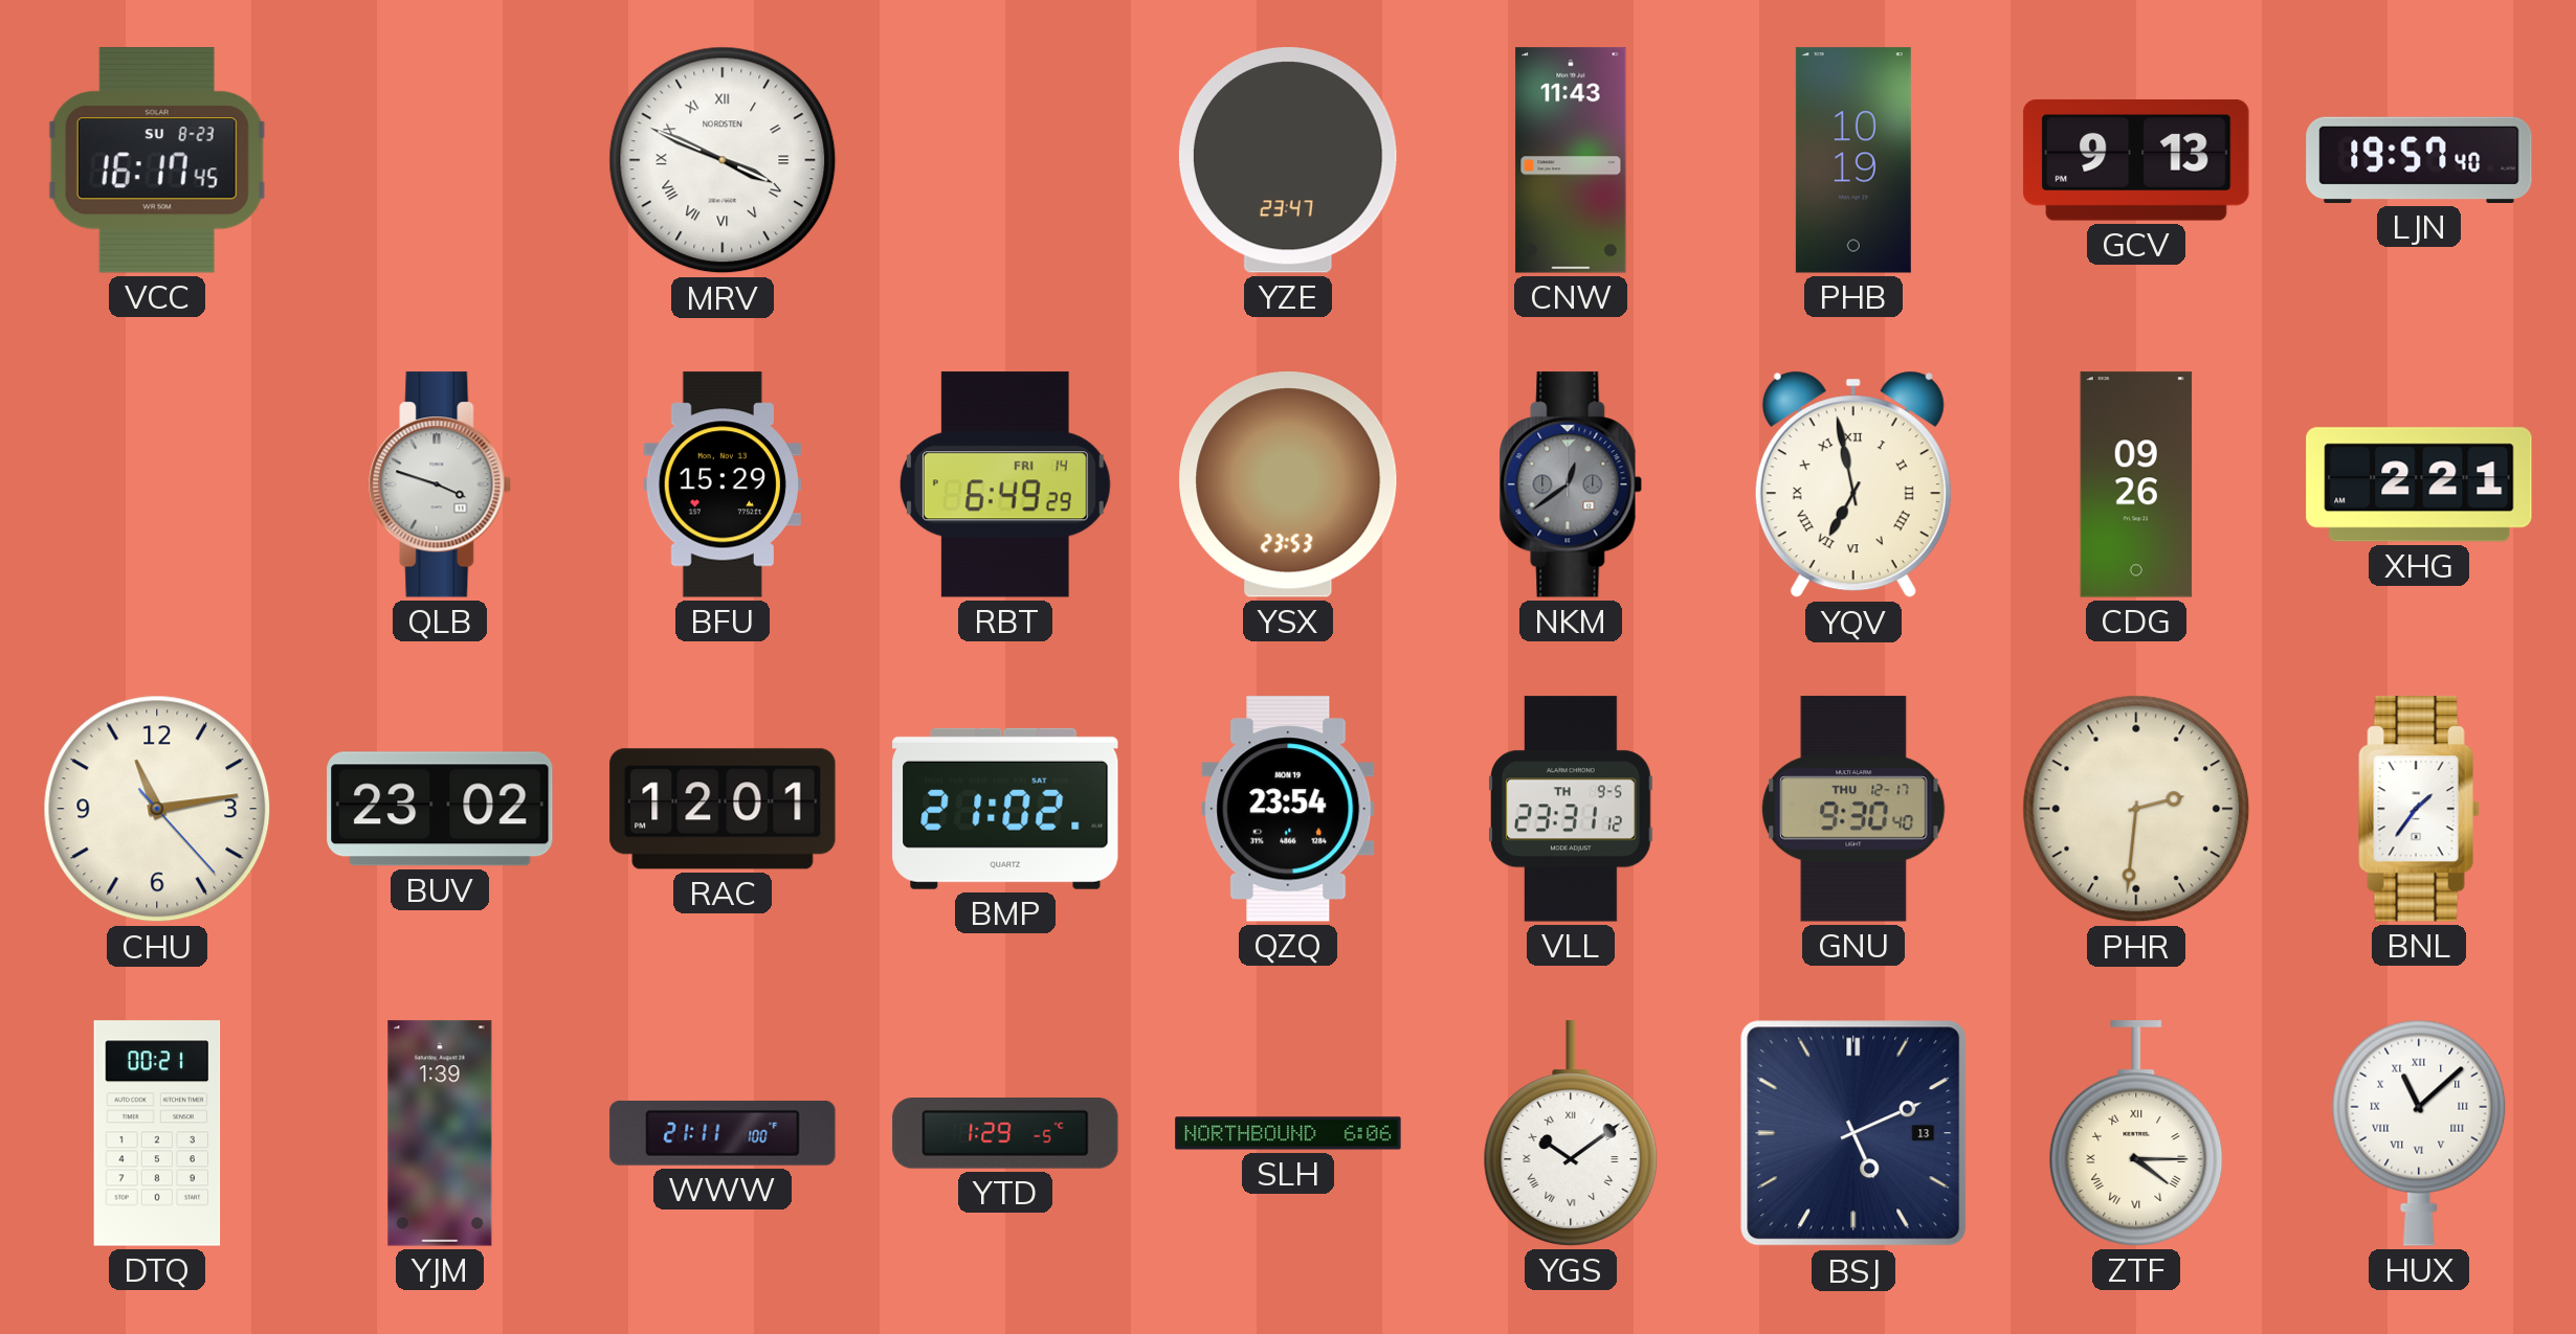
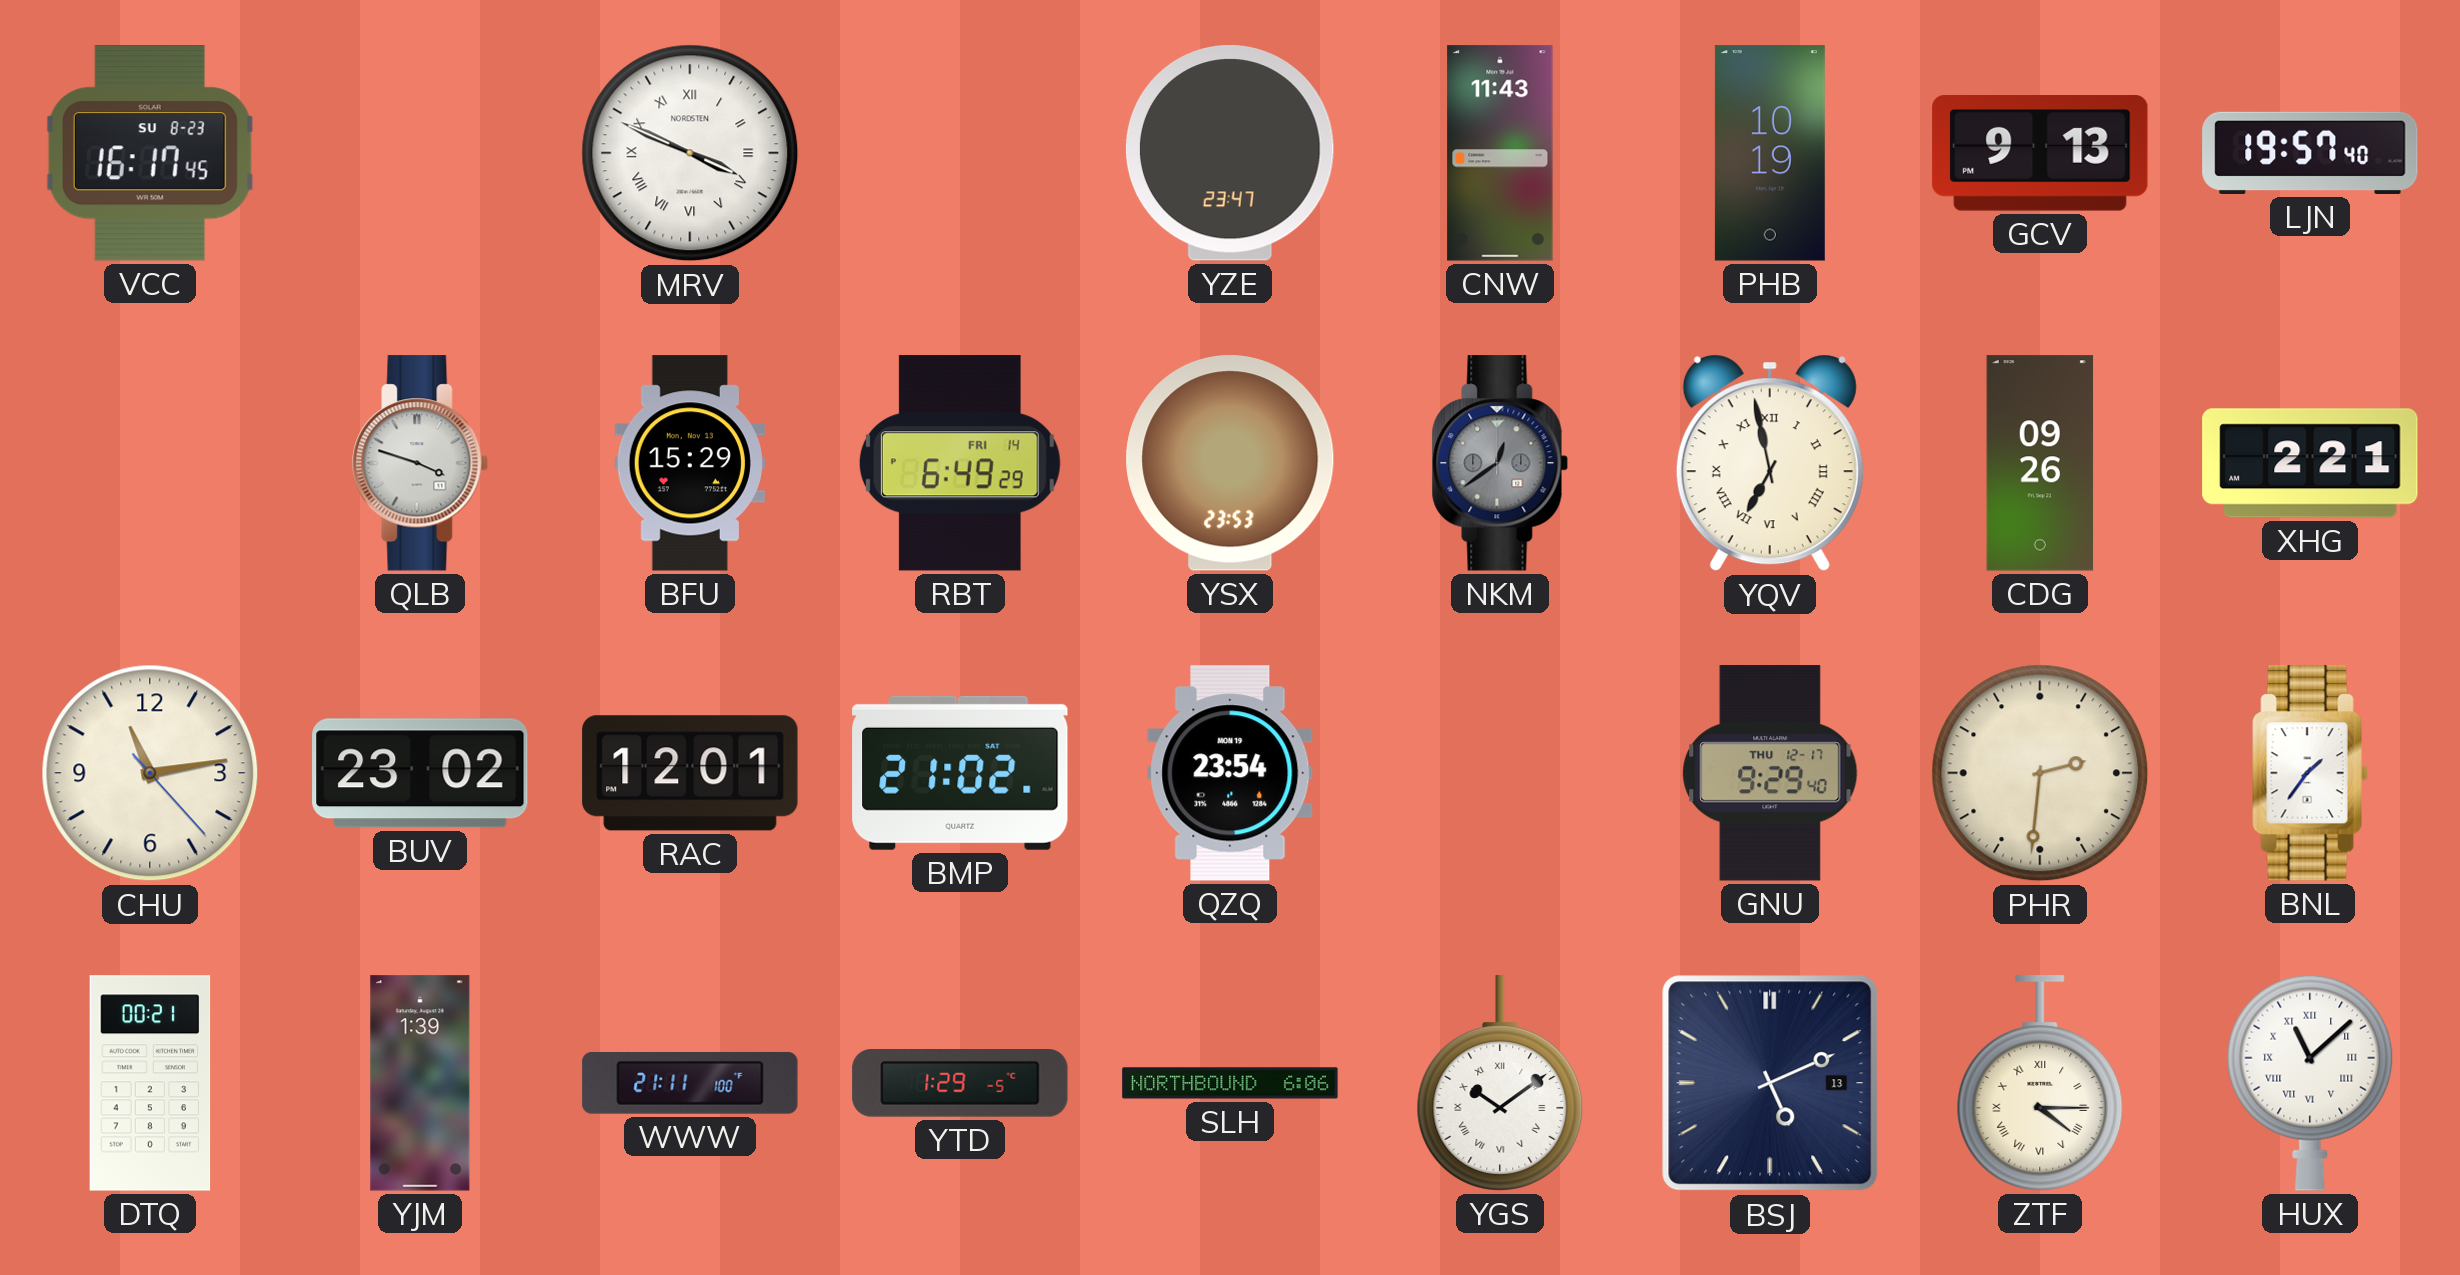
VLL: 23:31 -> none (1571, 809)
GNU: 9:30 -> 9:29 (1770, 773)
